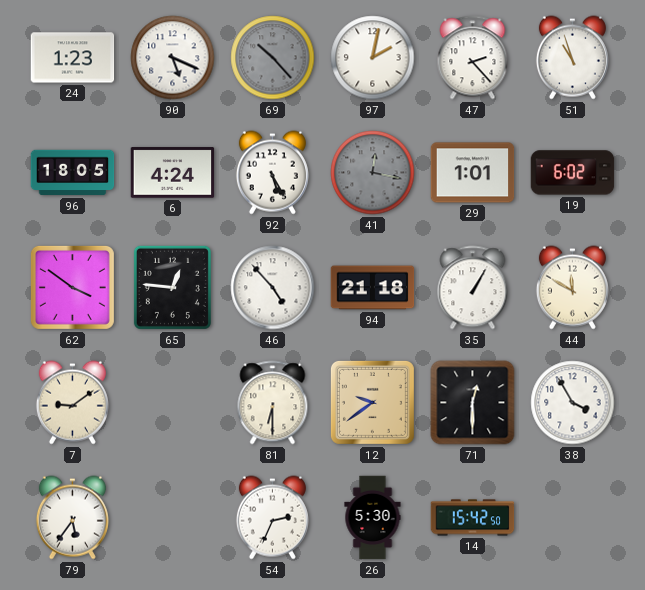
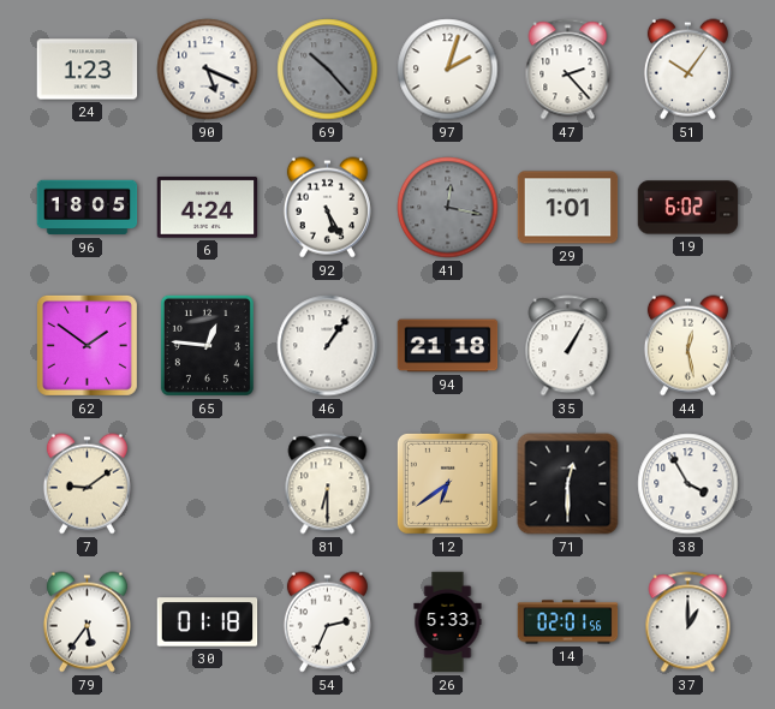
97: 2:02 -> 2:03 (448, 70)
51: 10:57 -> 10:06 (687, 70)
62: 3:51 -> 1:51 (87, 345)
46: 4:53 -> 1:06 (328, 346)
44: 11:50 -> 12:28 (687, 346)
12: 9:39 -> 6:39 (447, 483)
30: none -> 01:18 (208, 622)
26: 5:30 -> 5:33 (448, 622)
14: 15:42 -> 02:01 (568, 622)
37: none -> 1:00 (688, 622)
